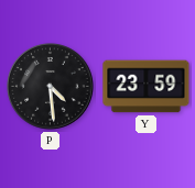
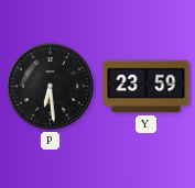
P: 4:29 -> 6:29 (51, 87)
